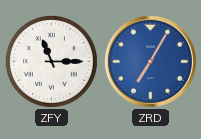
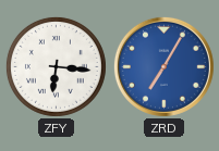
ZFY: 11:15 -> 6:16 (56, 66)
